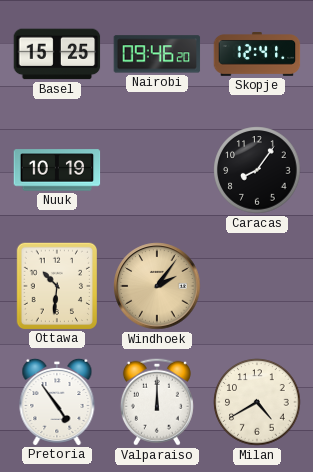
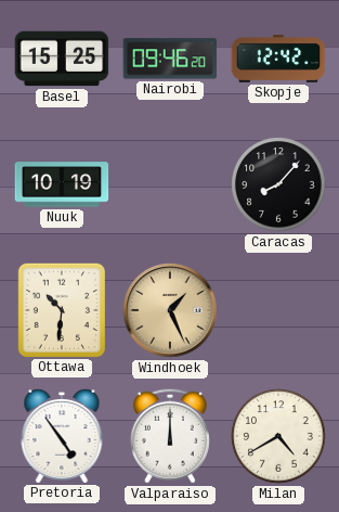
Skopje: 12:41 -> 12:42 (278, 60)
Caracas: 8:06 -> 8:07 (278, 184)
Windhoek: 2:06 -> 1:26 (170, 310)
